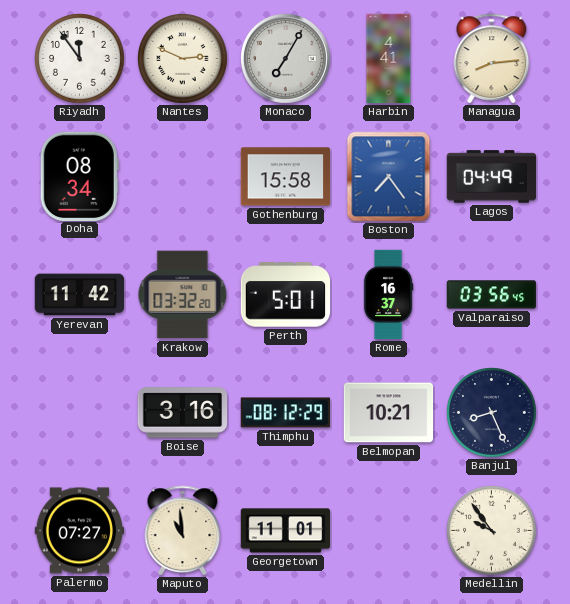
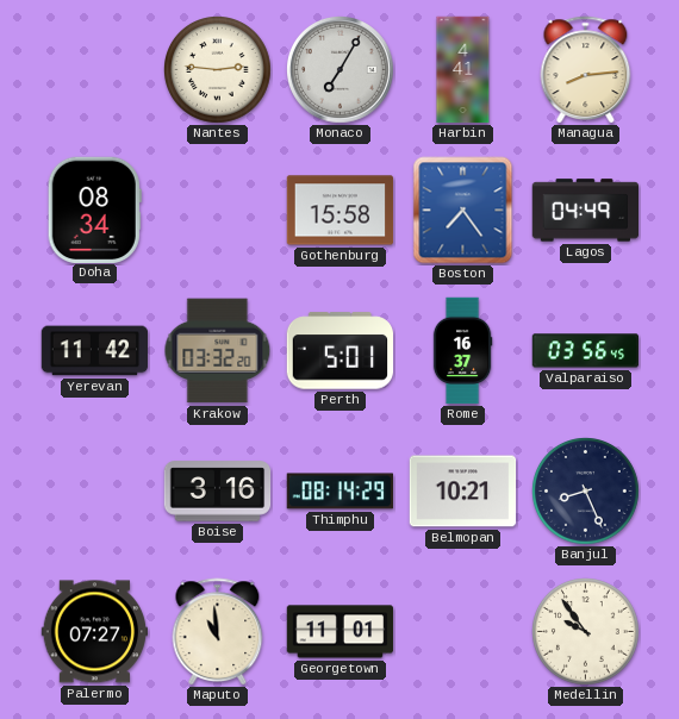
Riyadh: 11:54 -> none (80, 59)
Nantes: 2:49 -> 2:46 (218, 70)
Thimphu: 08:12 -> 08:14 (341, 492)
